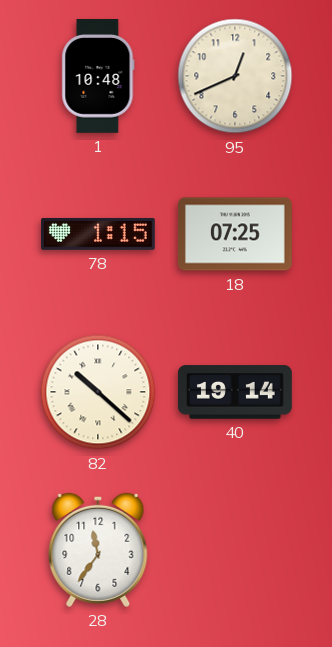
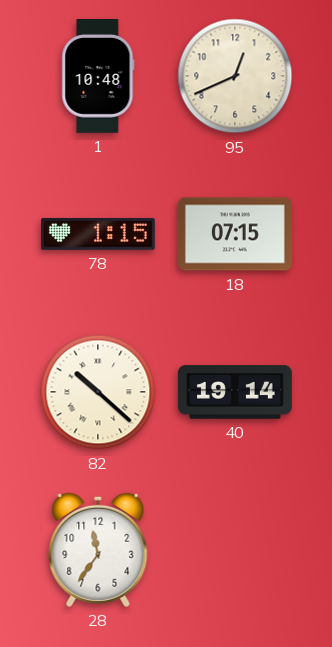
18: 07:25 -> 07:15 (235, 234)
